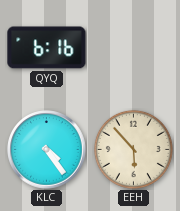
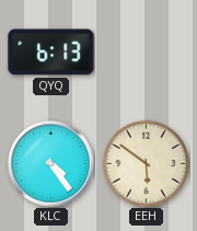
QYQ: 6:16 -> 6:13 (51, 53)
EEH: 5:53 -> 5:51 (146, 163)
